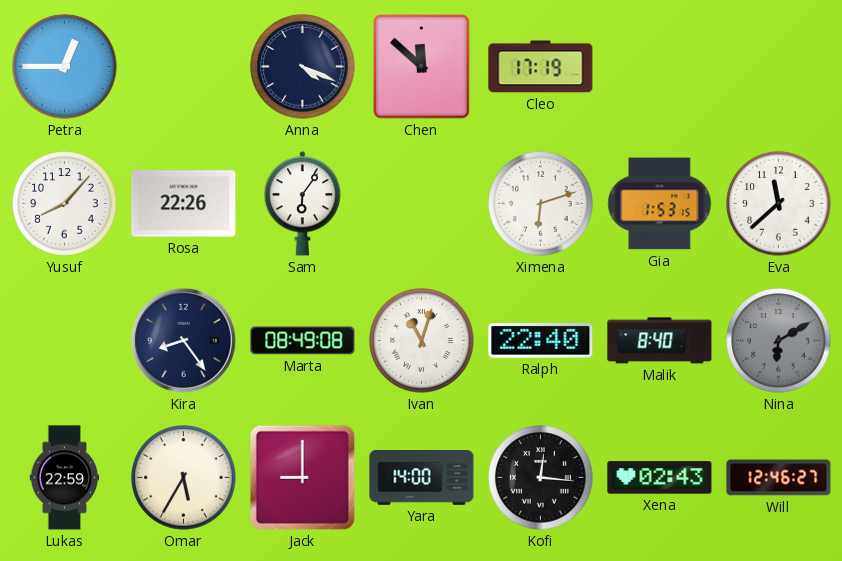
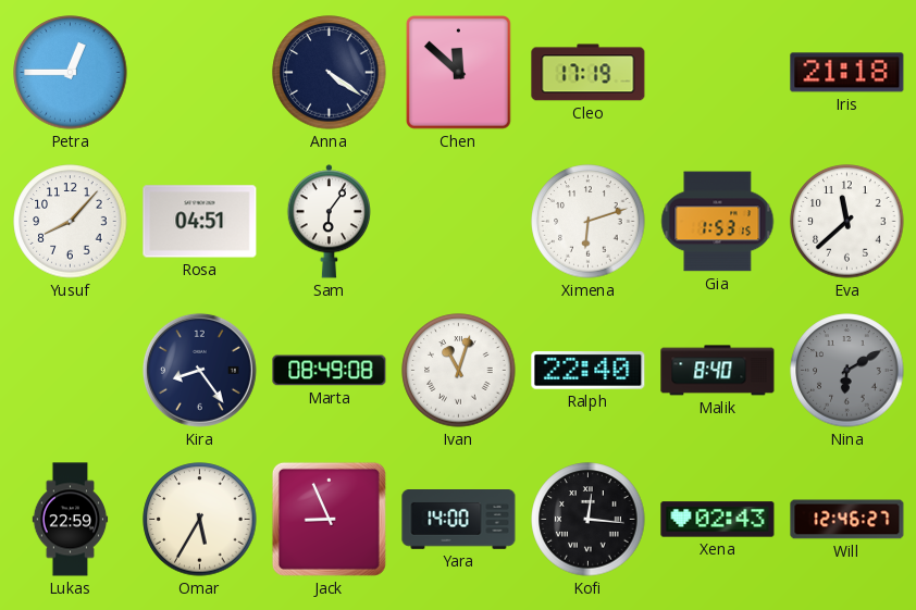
Anna: 4:19 -> 4:21 (330, 73)
Iris: none -> 21:18 (847, 73)
Rosa: 22:26 -> 04:51 (200, 222)
Jack: 9:00 -> 8:56 (329, 519)
